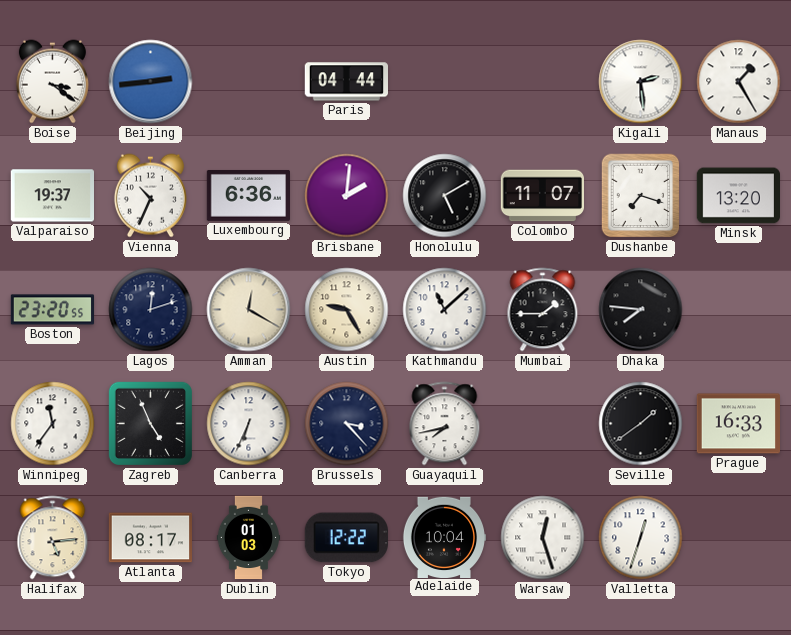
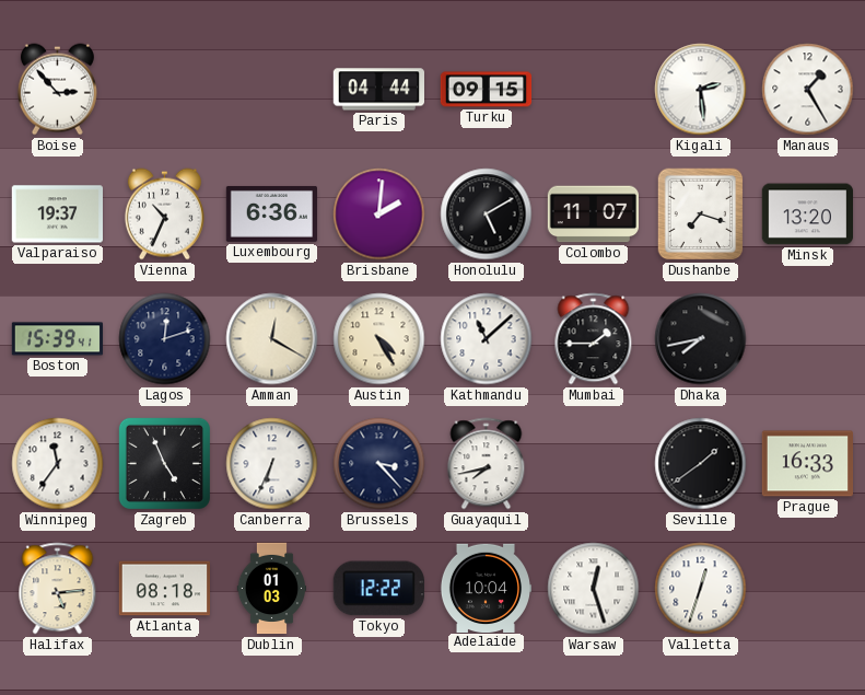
Boise: 3:21 -> 2:53 (57, 90)
Beijing: 2:44 -> none (151, 82)
Turku: none -> 09:15 (487, 90)
Boston: 23:20 -> 15:39 (58, 339)
Austin: 9:25 -> 4:25 (379, 339)
Dhaka: 7:46 -> 7:43 (701, 339)
Atlanta: 08:17 -> 08:18 (164, 589)
